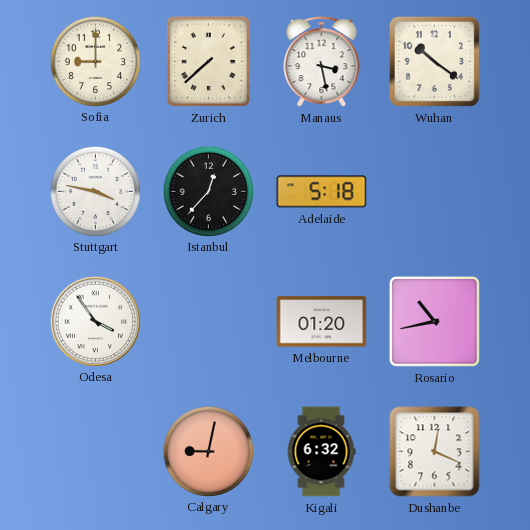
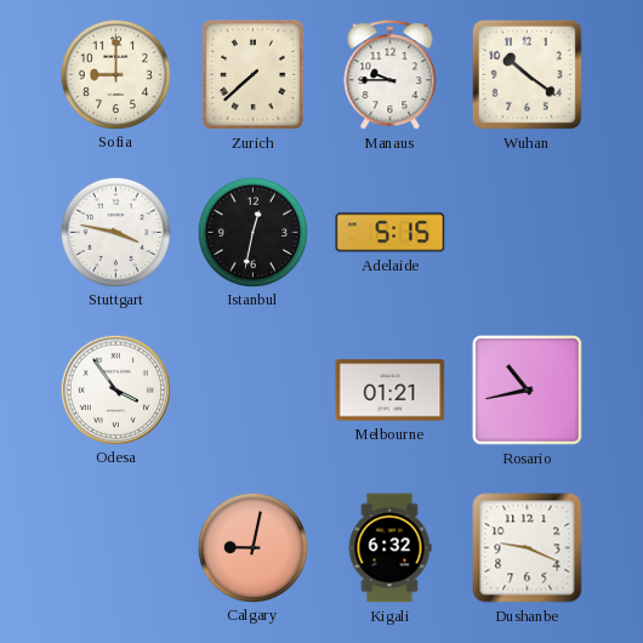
Manaus: 3:28 -> 9:45 (391, 75)
Istanbul: 12:37 -> 12:32 (252, 232)
Adelaide: 5:18 -> 5:15 (391, 233)
Melbourne: 01:20 -> 01:21 (391, 391)
Dushanbe: 12:19 -> 9:19 (528, 548)
